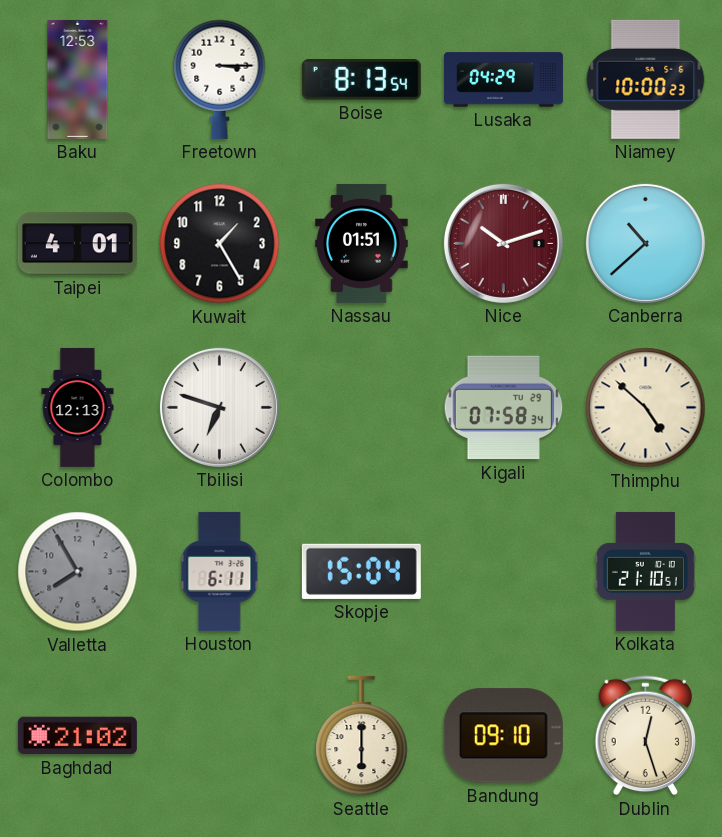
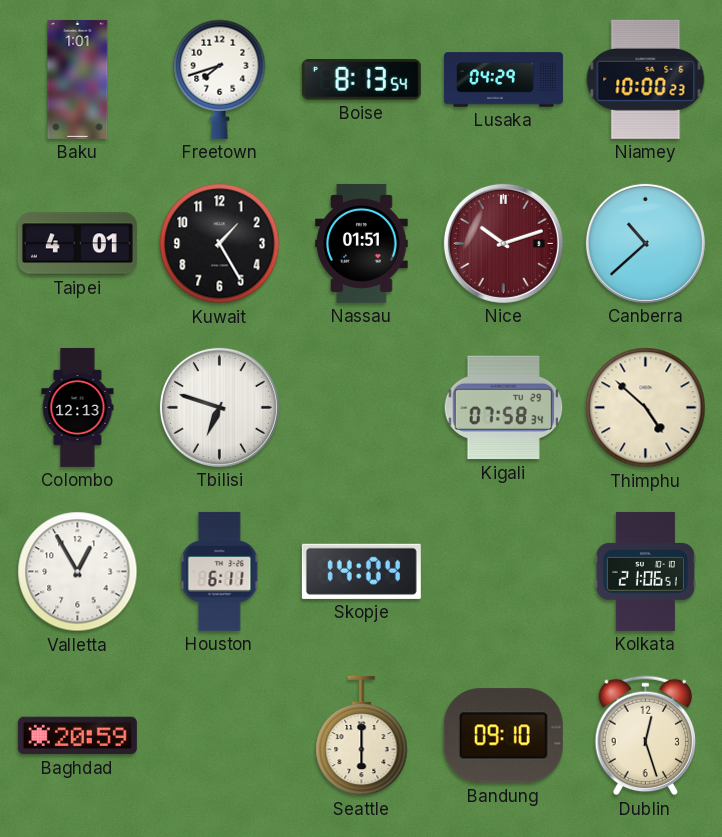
Baku: 12:53 -> 1:01 (78, 79)
Freetown: 3:15 -> 7:42 (220, 79)
Valletta: 7:55 -> 12:55 (78, 572)
Valletta dial: grey -> white (78, 572)
Skopje: 15:04 -> 14:04 (361, 571)
Kolkata: 21:10 -> 21:06 (645, 571)
Baghdad: 21:02 -> 20:59 (77, 736)
